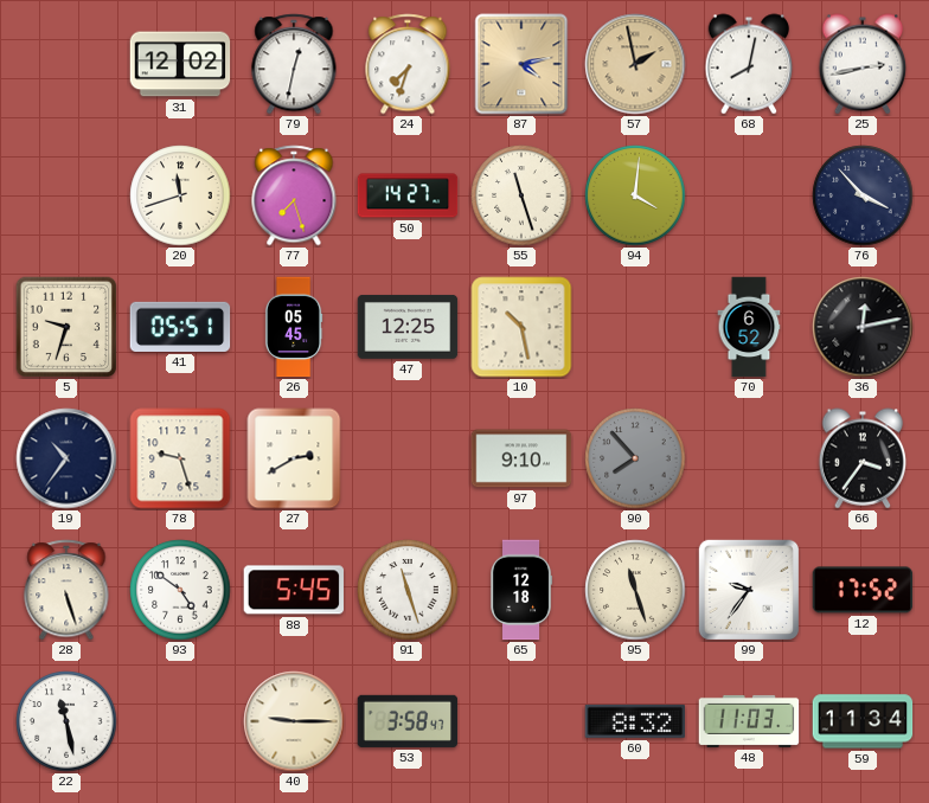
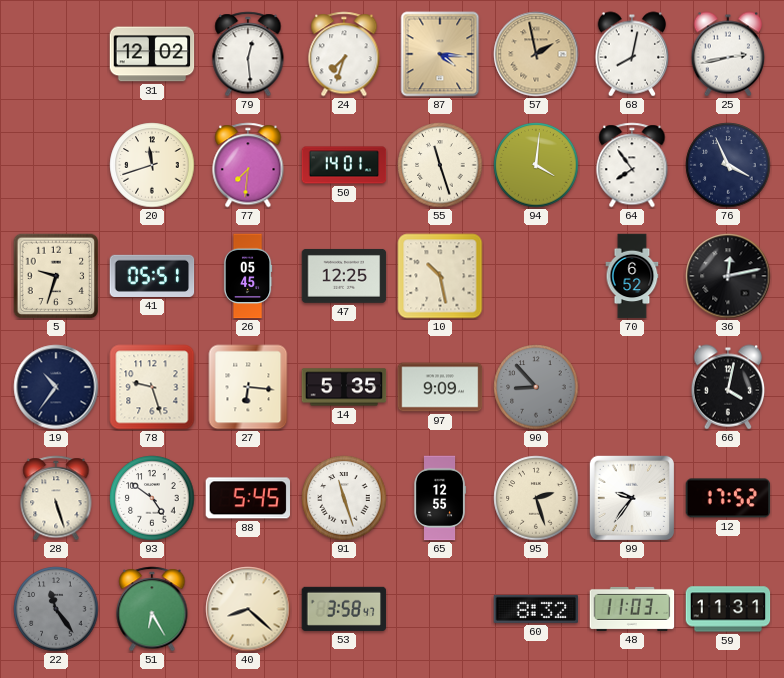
79: 12:32 -> 12:29 (248, 54)
87: 4:13 -> 4:16 (440, 54)
77: 7:27 -> 7:31 (248, 165)
50: 14:27 -> 14:01 (344, 165)
64: none -> 7:54 (632, 165)
76: 3:53 -> 3:56 (728, 165)
27: 2:40 -> 6:16 (248, 387)
14: none -> 5:35 (344, 387)
97: 9:10 -> 9:09 (440, 387)
90: 7:53 -> 8:53 (536, 387)
66: 3:36 -> 4:02 (728, 387)
65: 12:18 -> 12:55 (441, 498)
95: 11:27 -> 2:27 (536, 498)
22: 11:28 -> 11:24 (56, 609)
22 dial: white -> grey (56, 609)
51: none -> 6:25 (152, 609)
40: 9:15 -> 8:22 (248, 609)
59: 11:34 -> 11:31 (728, 609)
